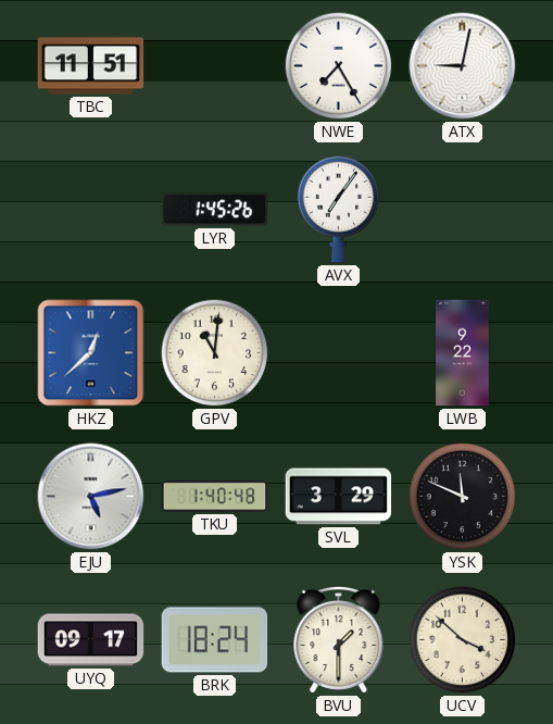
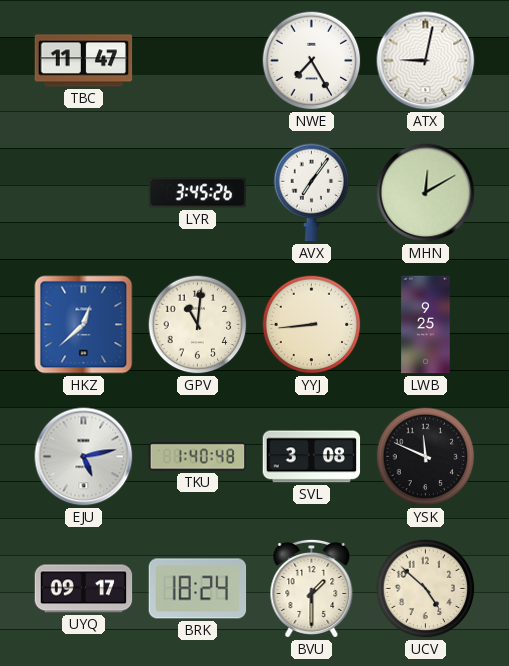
TBC: 11:51 -> 11:47 (84, 61)
LYR: 1:45 -> 3:45 (198, 193)
MHN: none -> 12:10 (426, 193)
YYJ: none -> 8:44 (312, 325)
LWB: 9:22 -> 9:25 (426, 325)
SVL: 3:29 -> 3:08 (312, 457)
UCV: 3:52 -> 4:52 (426, 589)
